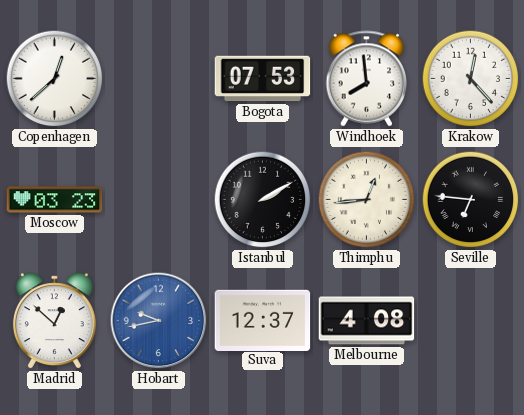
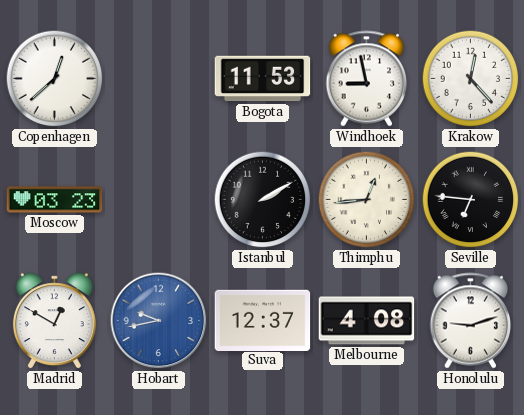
Bogota: 07:53 -> 11:53 (263, 79)
Windhoek: 7:59 -> 8:58 (367, 79)
Madrid: 12:52 -> 12:50 (54, 321)
Honolulu: none -> 9:12 (471, 321)
